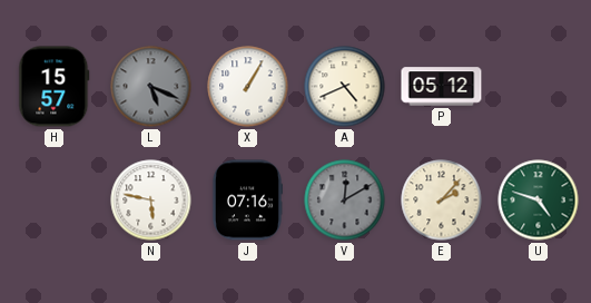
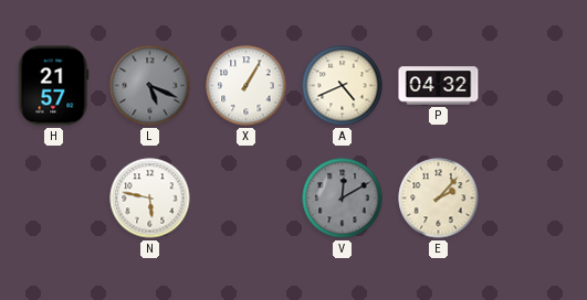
H: 15:57 -> 21:57 (54, 86)
P: 05:12 -> 04:32 (439, 86)
J: 07:16 -> none (246, 201)
U: 4:48 -> none (539, 201)
